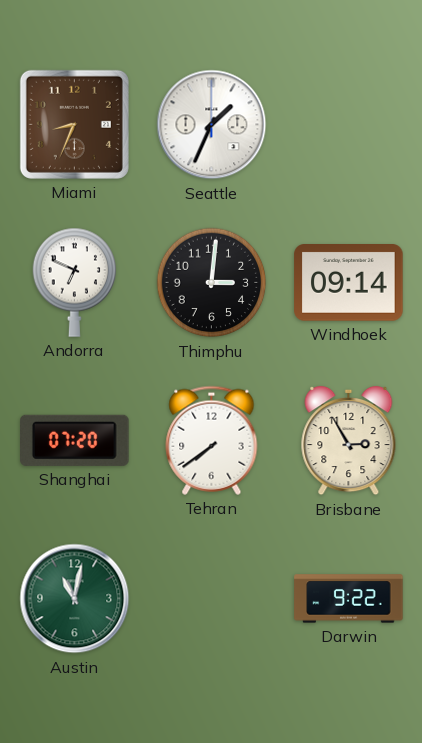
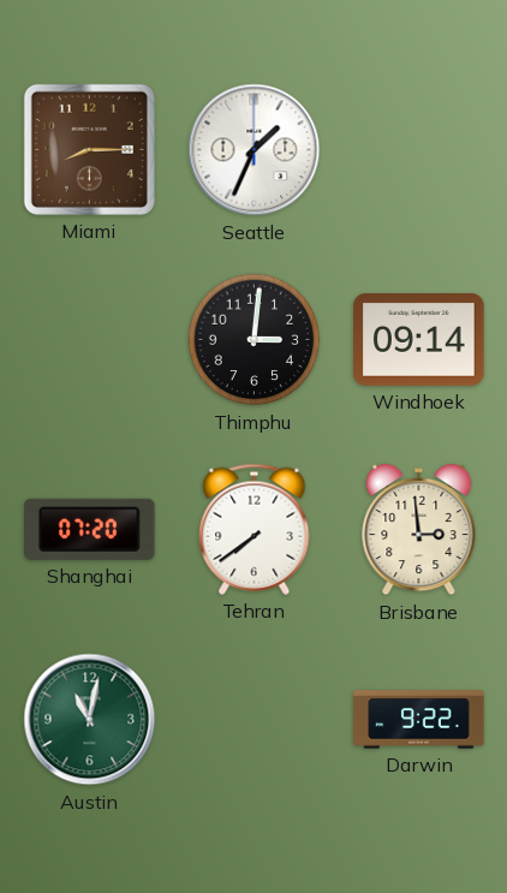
Miami: 8:34 -> 8:15 (89, 149)
Andorra: 6:49 -> none (75, 282)
Brisbane: 2:55 -> 2:59 (419, 530)
